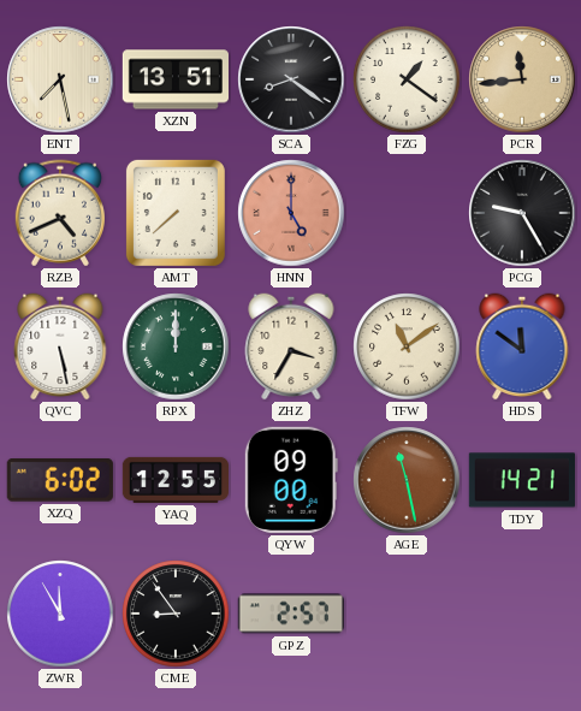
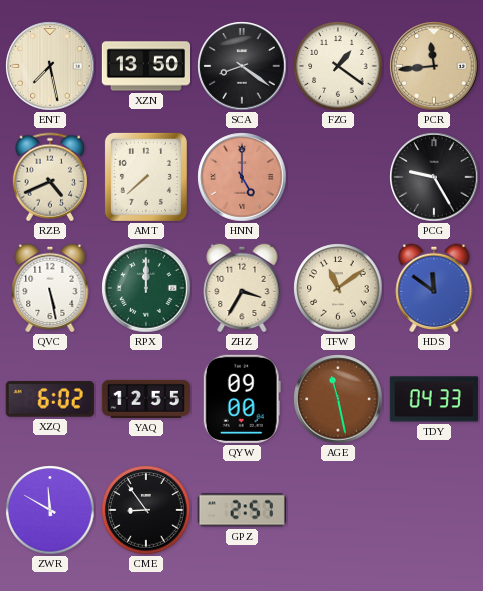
XZN: 13:51 -> 13:50 (145, 66)
TDY: 14:21 -> 04:33 (434, 399)
ZWR: 11:55 -> 11:50 (50, 510)
